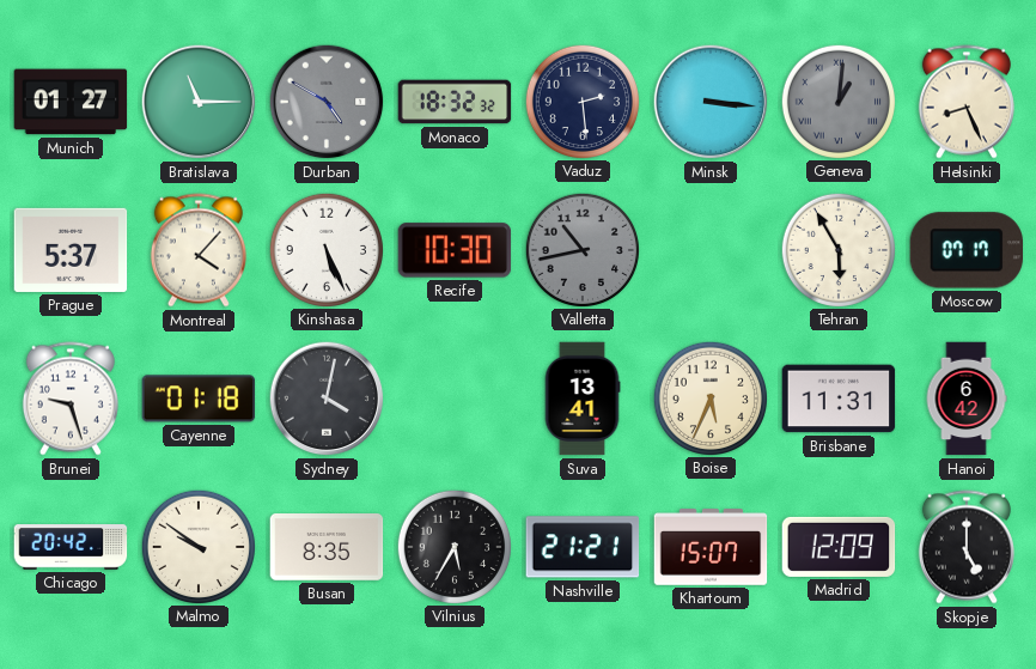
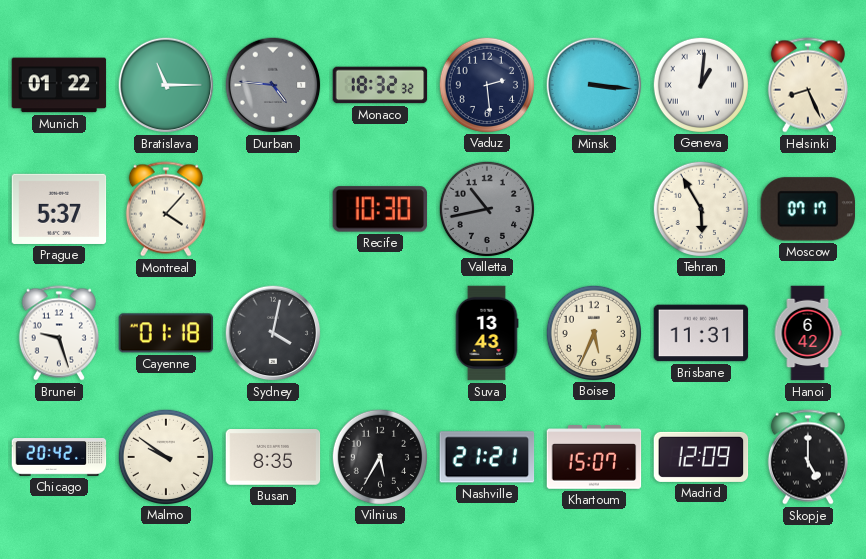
Munich: 01:27 -> 01:22 (59, 85)
Durban: 4:50 -> 4:46 (273, 85)
Geneva dial: grey -> white (700, 84)
Kinshasa: 5:26 -> none (325, 249)
Suva: 13:41 -> 13:43 (487, 333)
